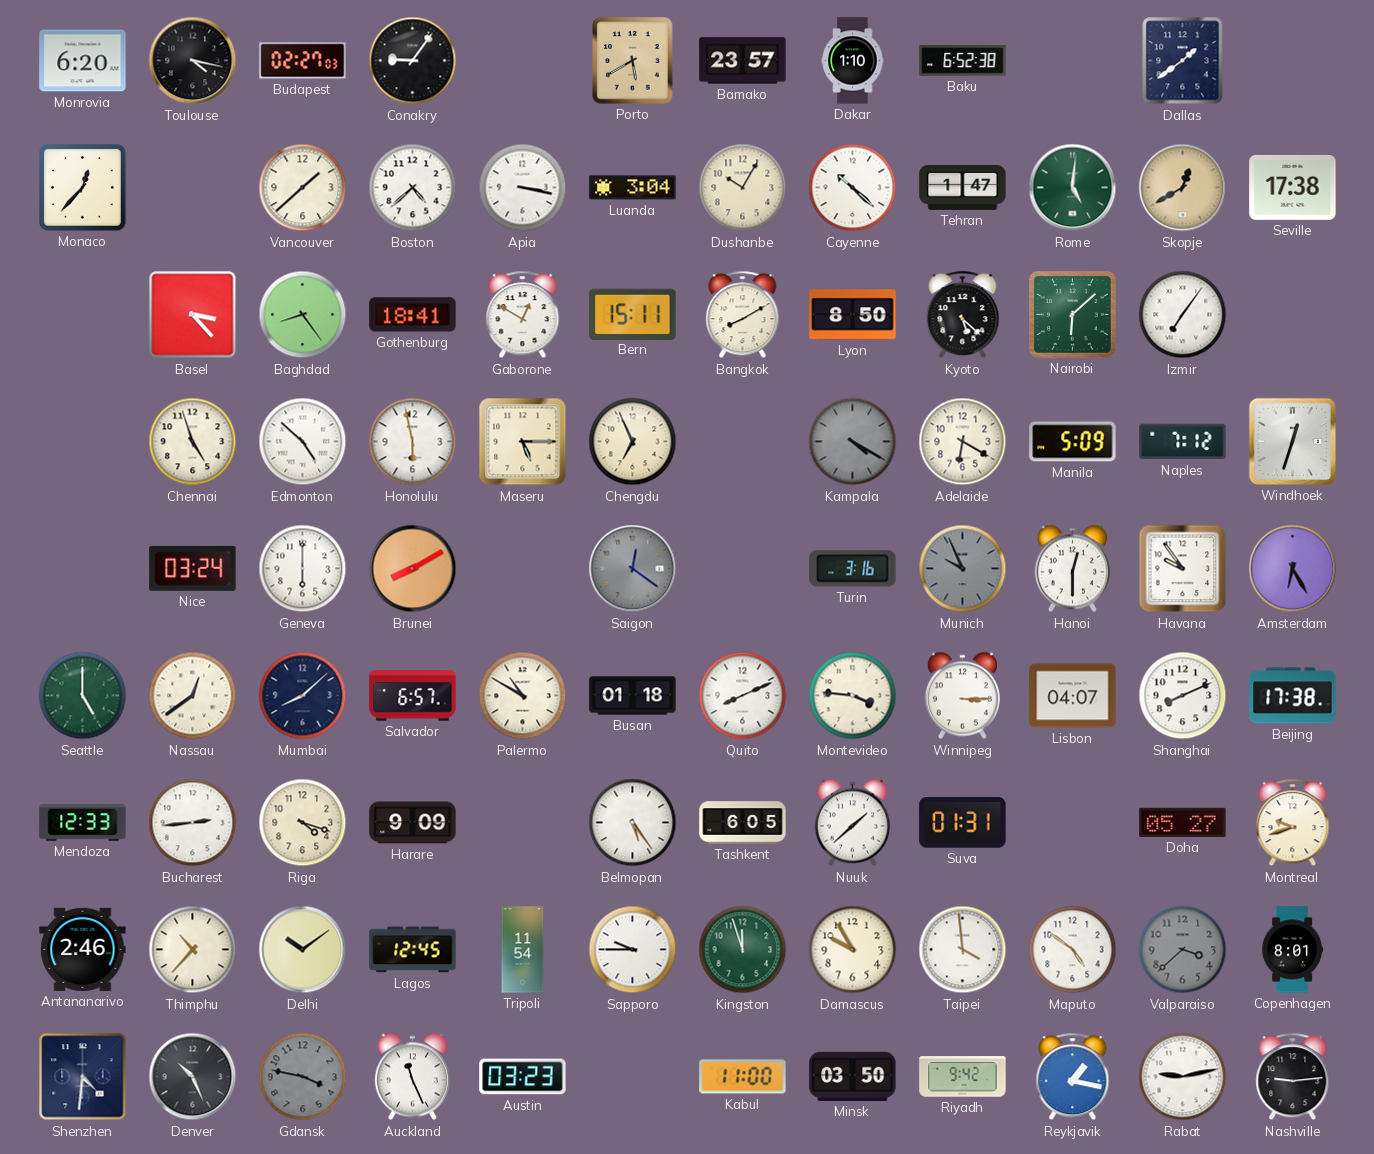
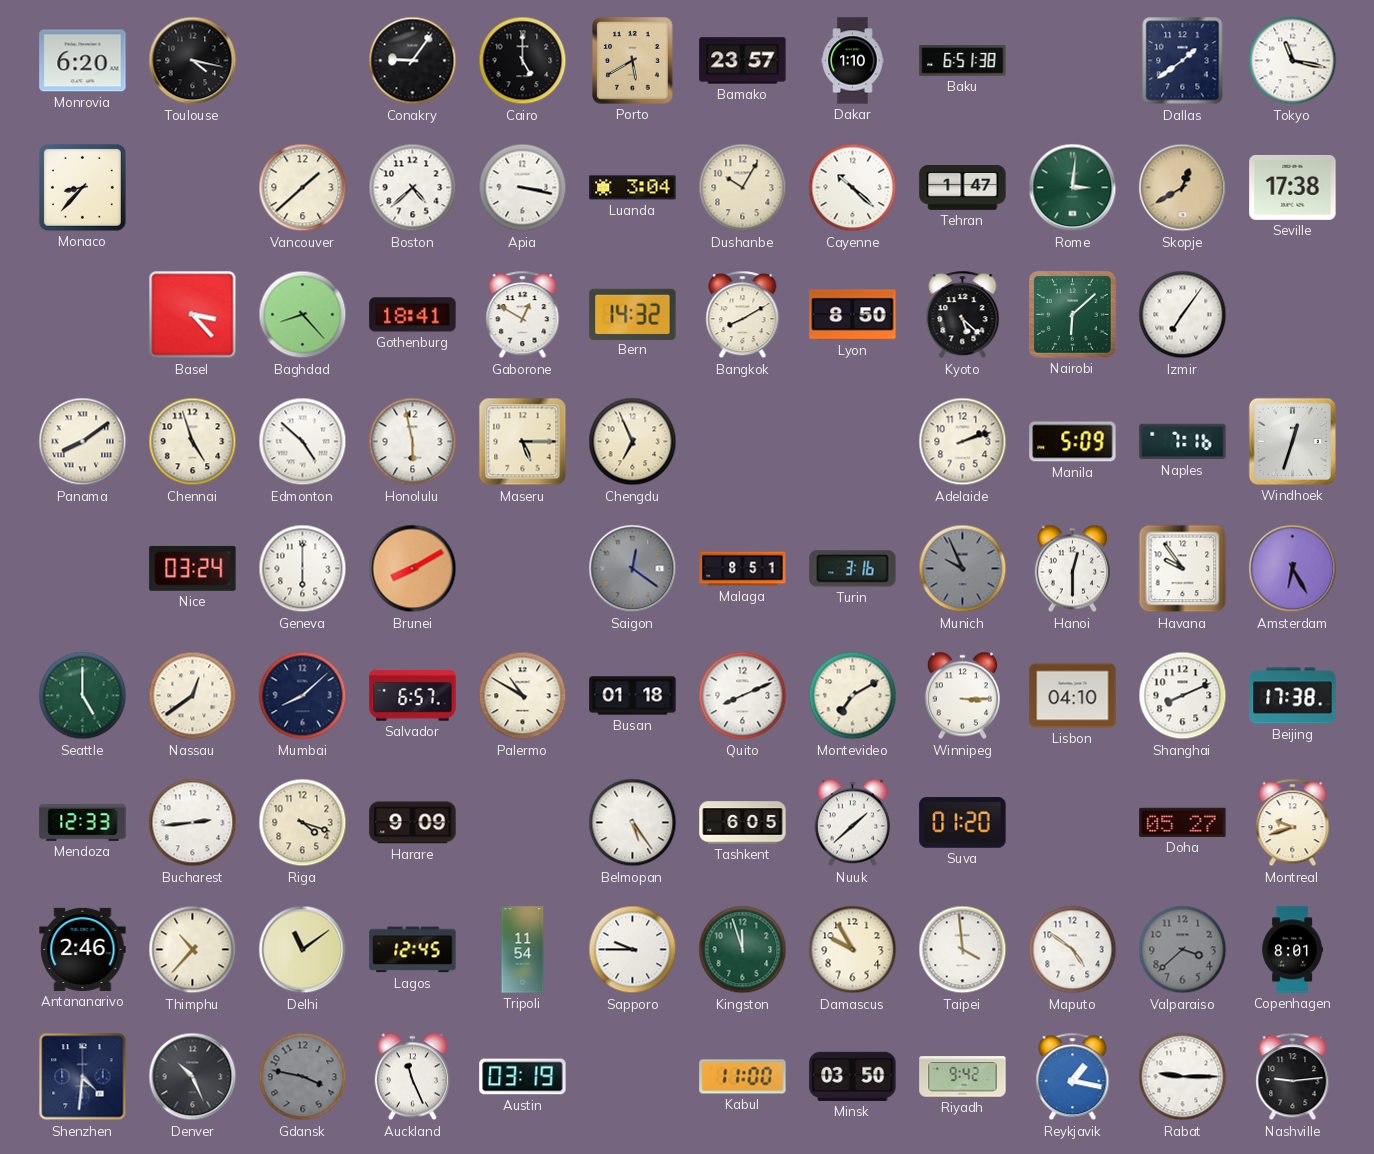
Budapest: 02:27 -> none (303, 61)
Cairo: none -> 5:00 (523, 61)
Baku: 6:52 -> 6:51 (963, 61)
Tokyo: none -> 11:17 (1293, 61)
Monaco: 12:37 -> 8:37 (83, 188)
Rome: 5:01 -> 3:01 (1073, 188)
Baghdad: 8:24 -> 8:23 (303, 315)
Bern: 15:11 -> 14:32 (633, 314)
Panama: none -> 8:09 (83, 442)
Kampala: 4:20 -> none (853, 442)
Adelaide: 6:20 -> 2:12 (963, 442)
Naples: 7:12 -> 7:16 (1183, 442)
Malaga: none -> 8:51 (743, 569)
Montevideo: 3:46 -> 7:10 (853, 696)
Lisbon: 04:07 -> 04:10 (1073, 696)
Suva: 01:31 -> 01:20 (963, 823)
Delhi: 10:09 -> 11:09 (303, 950)
Austin: 03:23 -> 03:19 (523, 1077)
Rabat: 9:13 -> 9:15 (1183, 1077)
